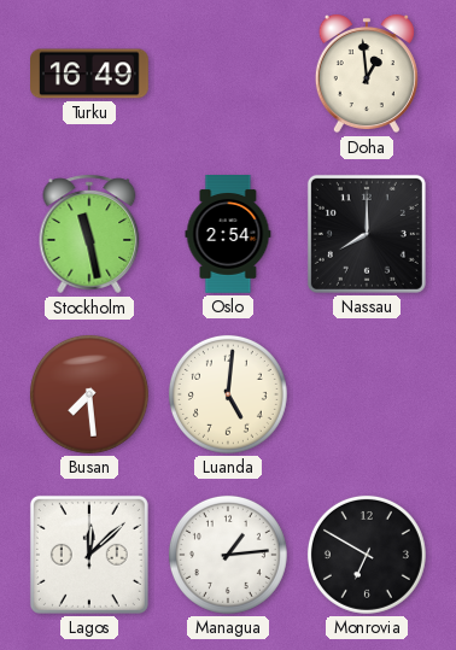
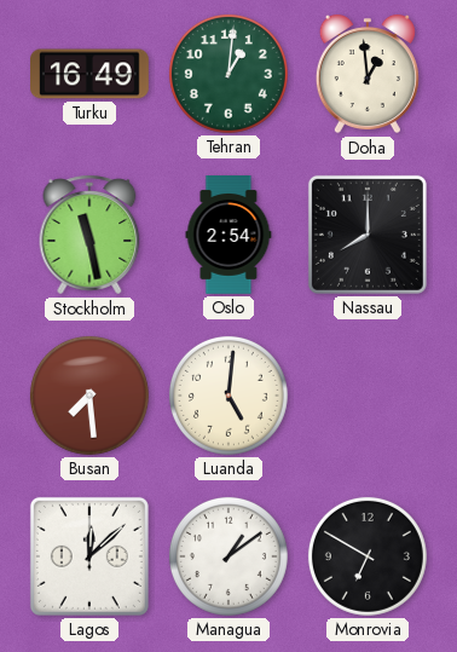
Tehran: none -> 1:01 (228, 74)
Managua: 1:14 -> 1:09 (228, 556)
